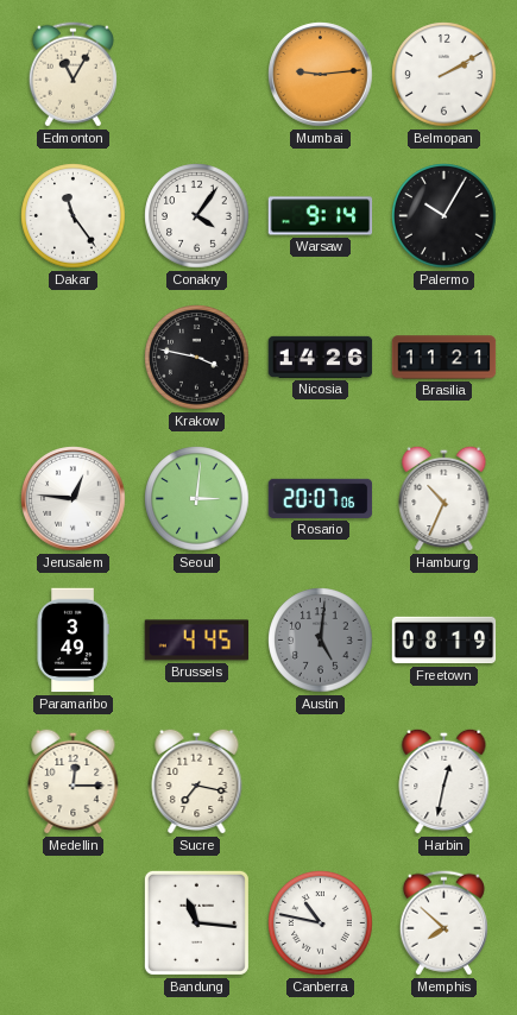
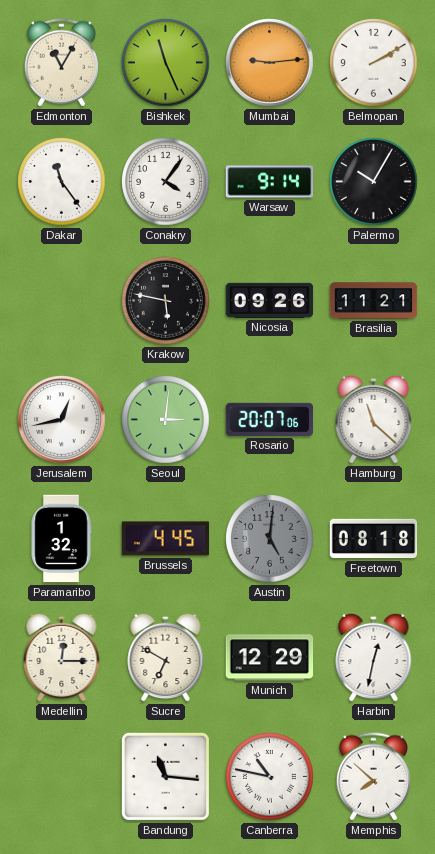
Bishkek: none -> 11:26 (166, 63)
Krakow: 3:47 -> 5:47 (166, 301)
Nicosia: 14:26 -> 09:26 (270, 300)
Jerusalem: 12:46 -> 12:43 (62, 420)
Hamburg: 10:34 -> 11:22 (374, 419)
Paramaribo: 3:49 -> 1:32 (61, 539)
Freetown: 08:19 -> 08:18 (374, 539)
Sucre: 7:17 -> 6:50 (166, 657)
Munich: none -> 12:29 (270, 658)
